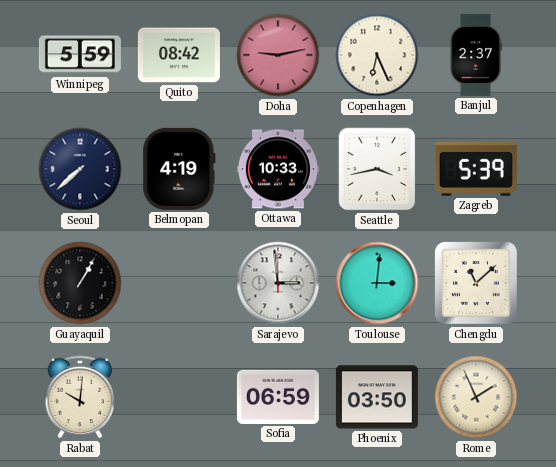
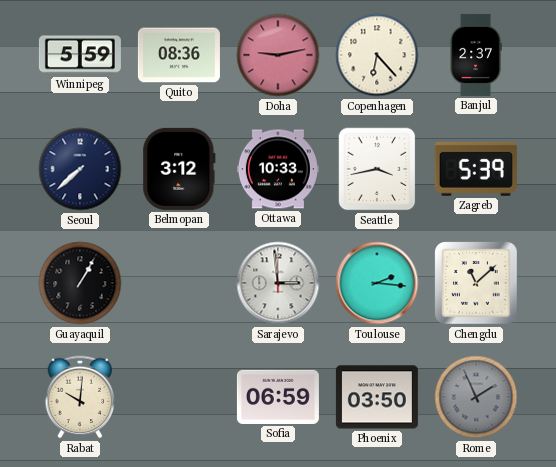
Quito: 08:42 -> 08:36 (179, 55)
Copenhagen: 6:26 -> 6:23 (377, 55)
Belmopan: 4:19 -> 3:12 (179, 169)
Toulouse: 3:01 -> 2:16 (377, 283)
Rome dial: cream -> grey (476, 397)
